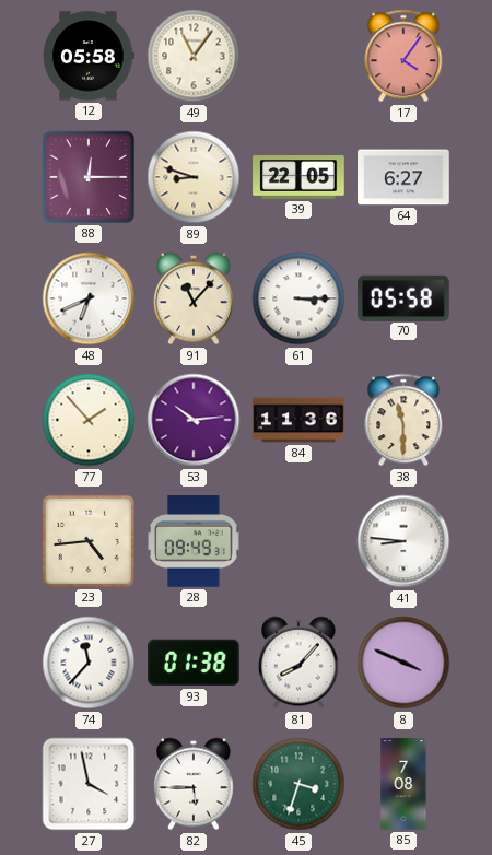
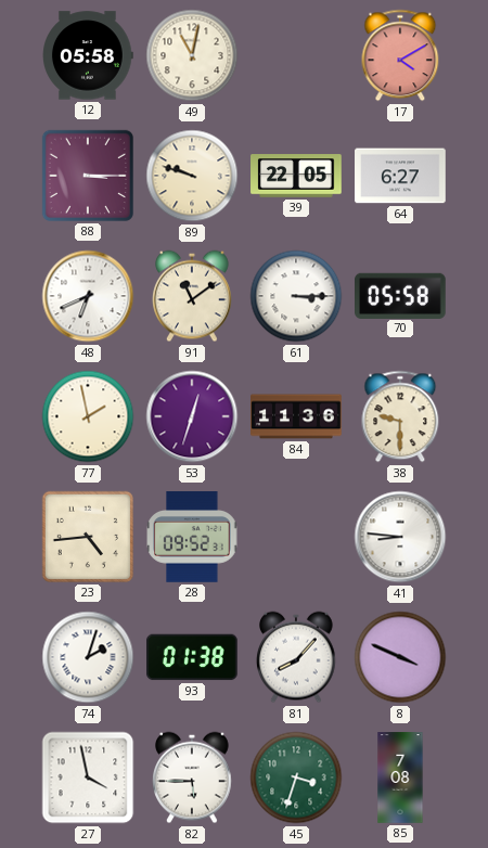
49: 11:06 -> 11:02 (192, 55)
17: 4:06 -> 4:10 (400, 55)
88: 12:15 -> 3:15 (88, 176)
89: 8:48 -> 9:48 (192, 176)
91: 11:07 -> 11:09 (193, 296)
77: 1:53 -> 1:58 (88, 416)
53: 10:14 -> 12:33 (192, 416)
38: 11:30 -> 9:30 (400, 416)
28: 09:49 -> 09:52 (192, 537)
74: 11:37 -> 2:03 (88, 657)
